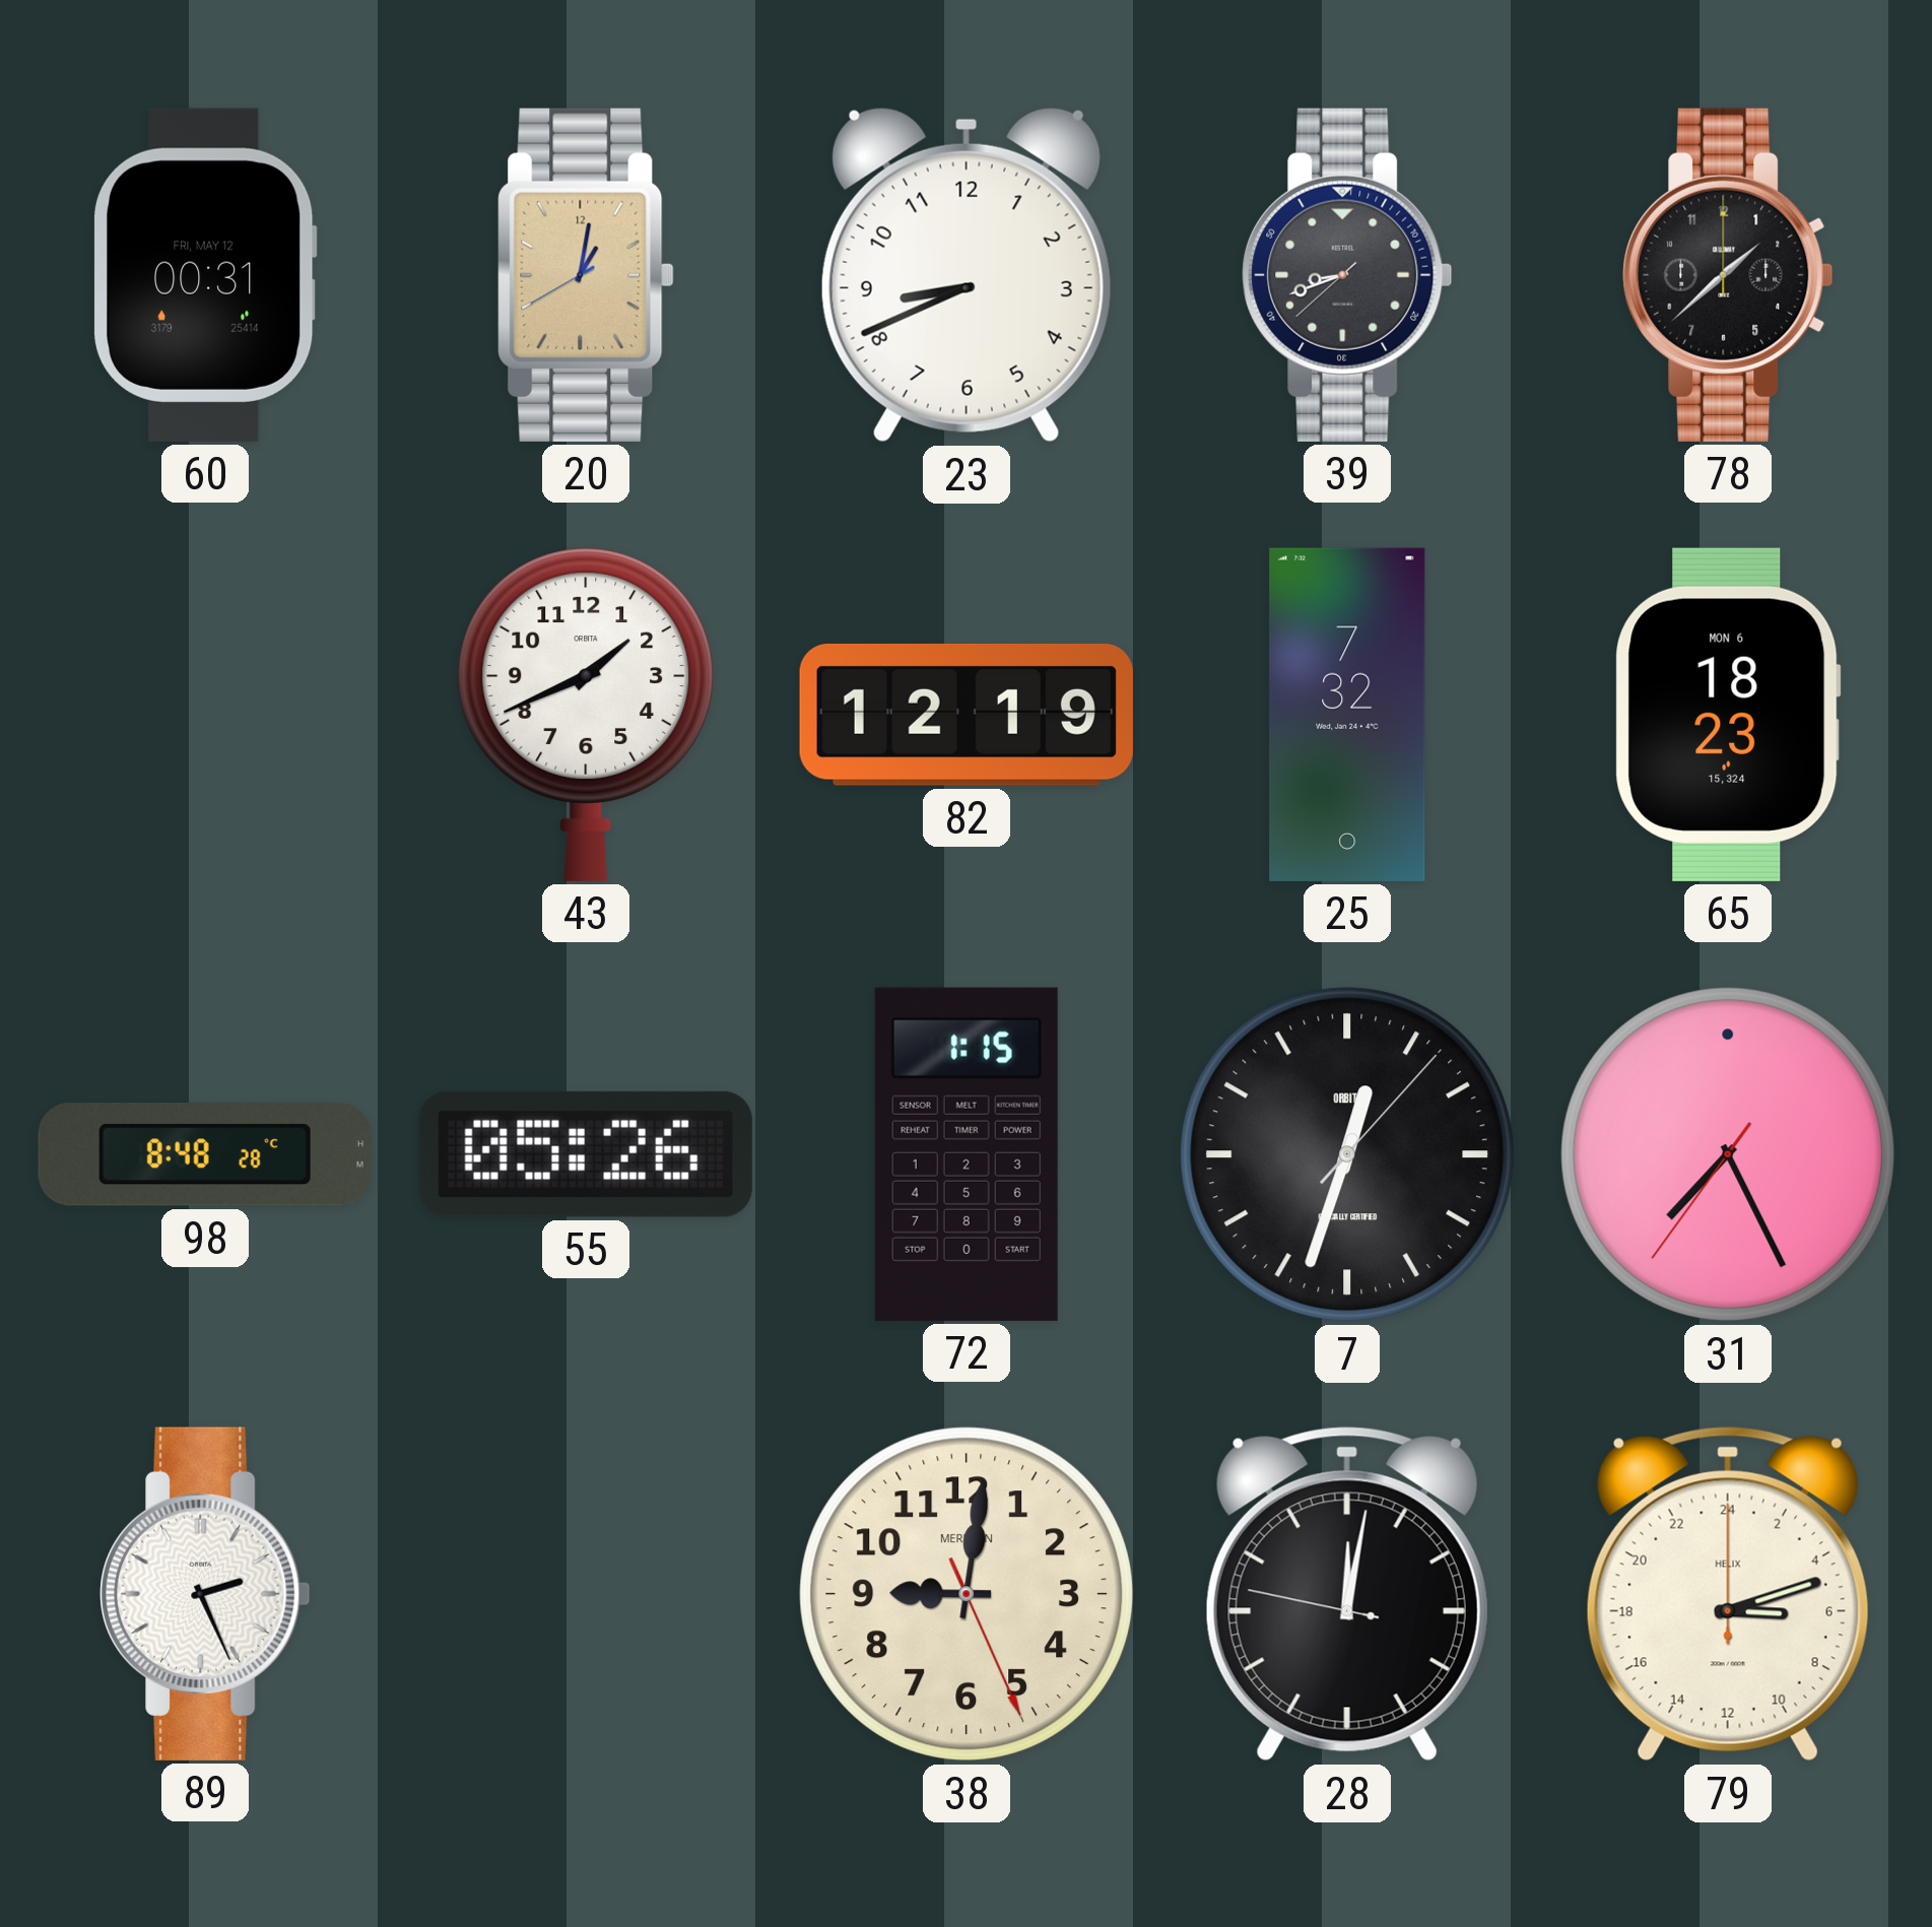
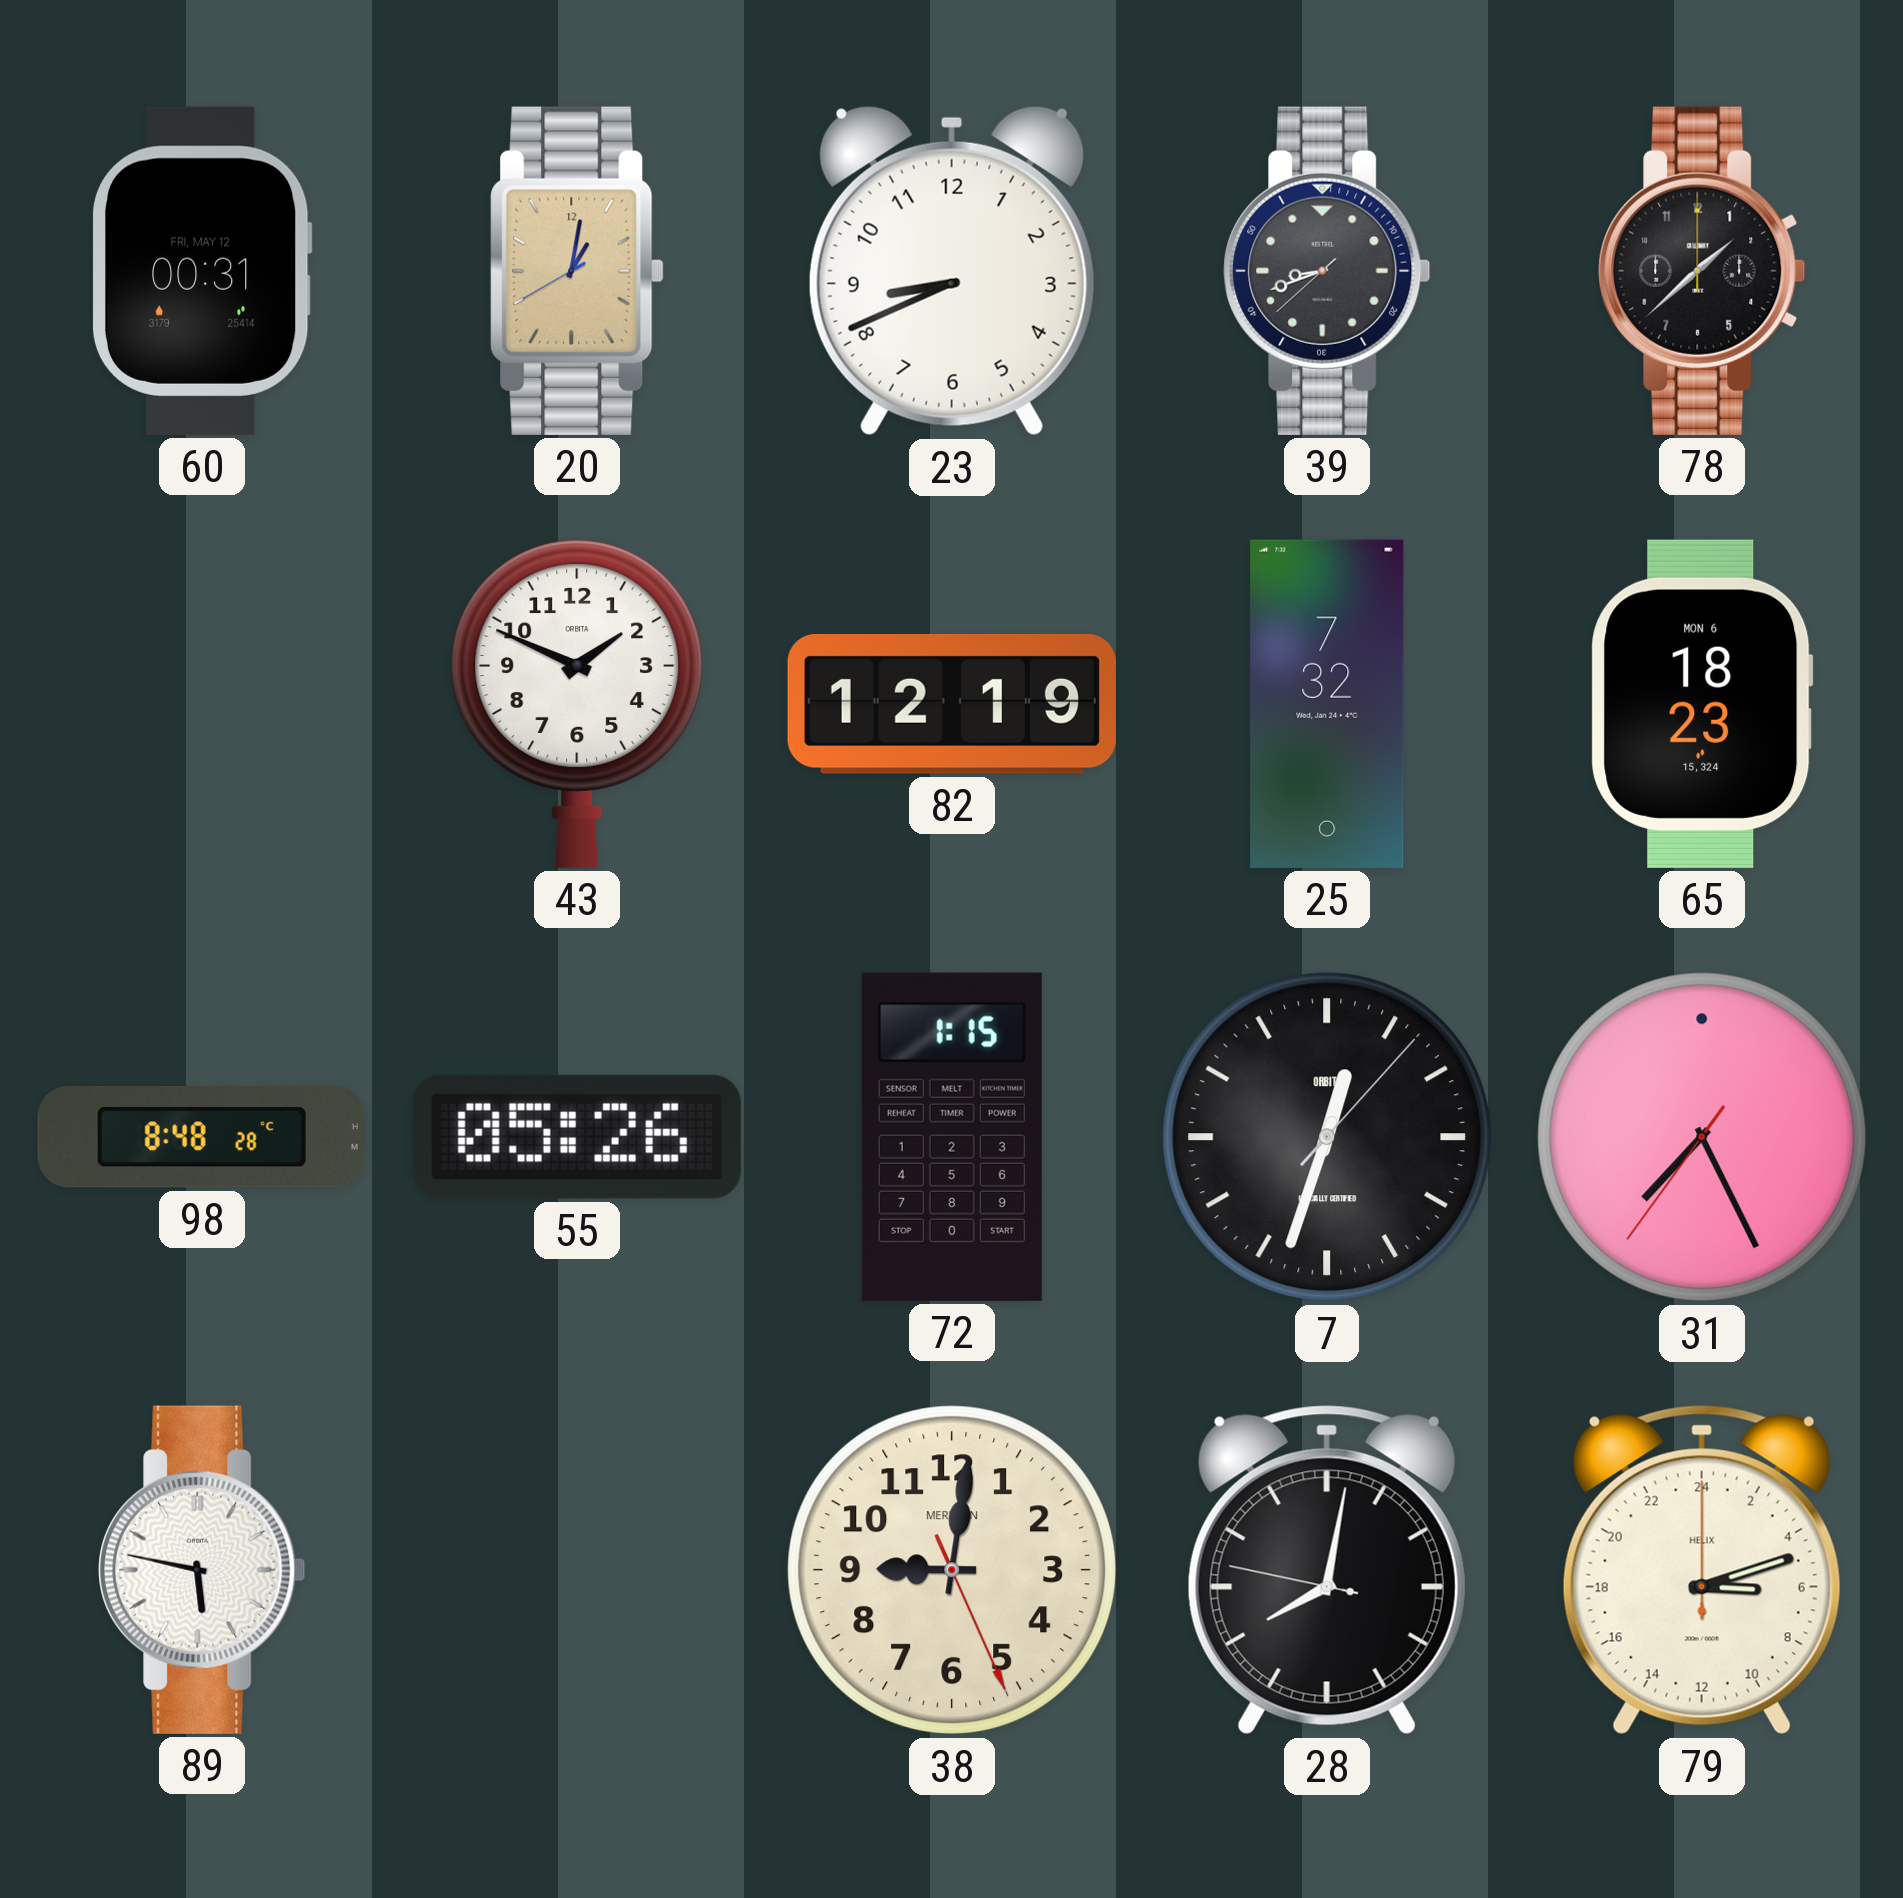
43: 1:41 -> 1:49 (577, 704)
89: 2:26 -> 5:47 (202, 1570)
28: 12:01 -> 8:01 (1327, 1570)
